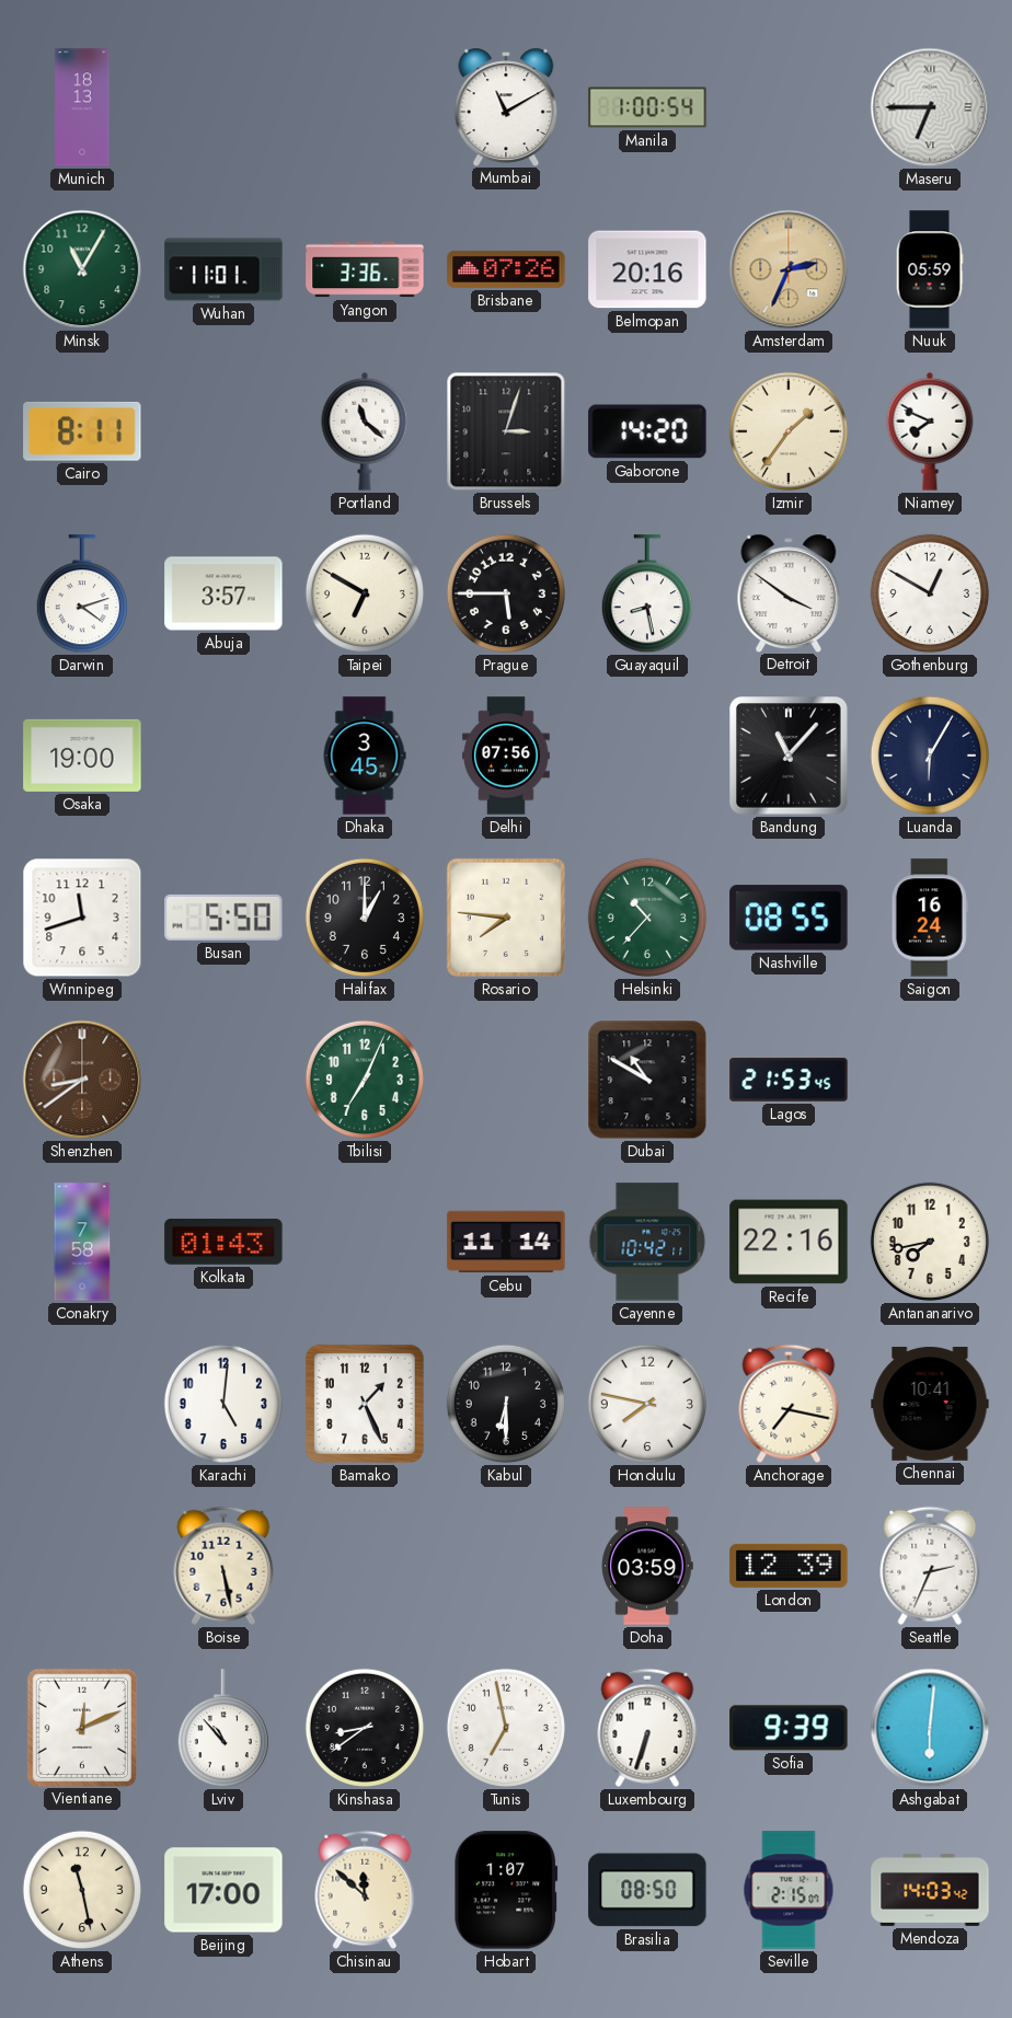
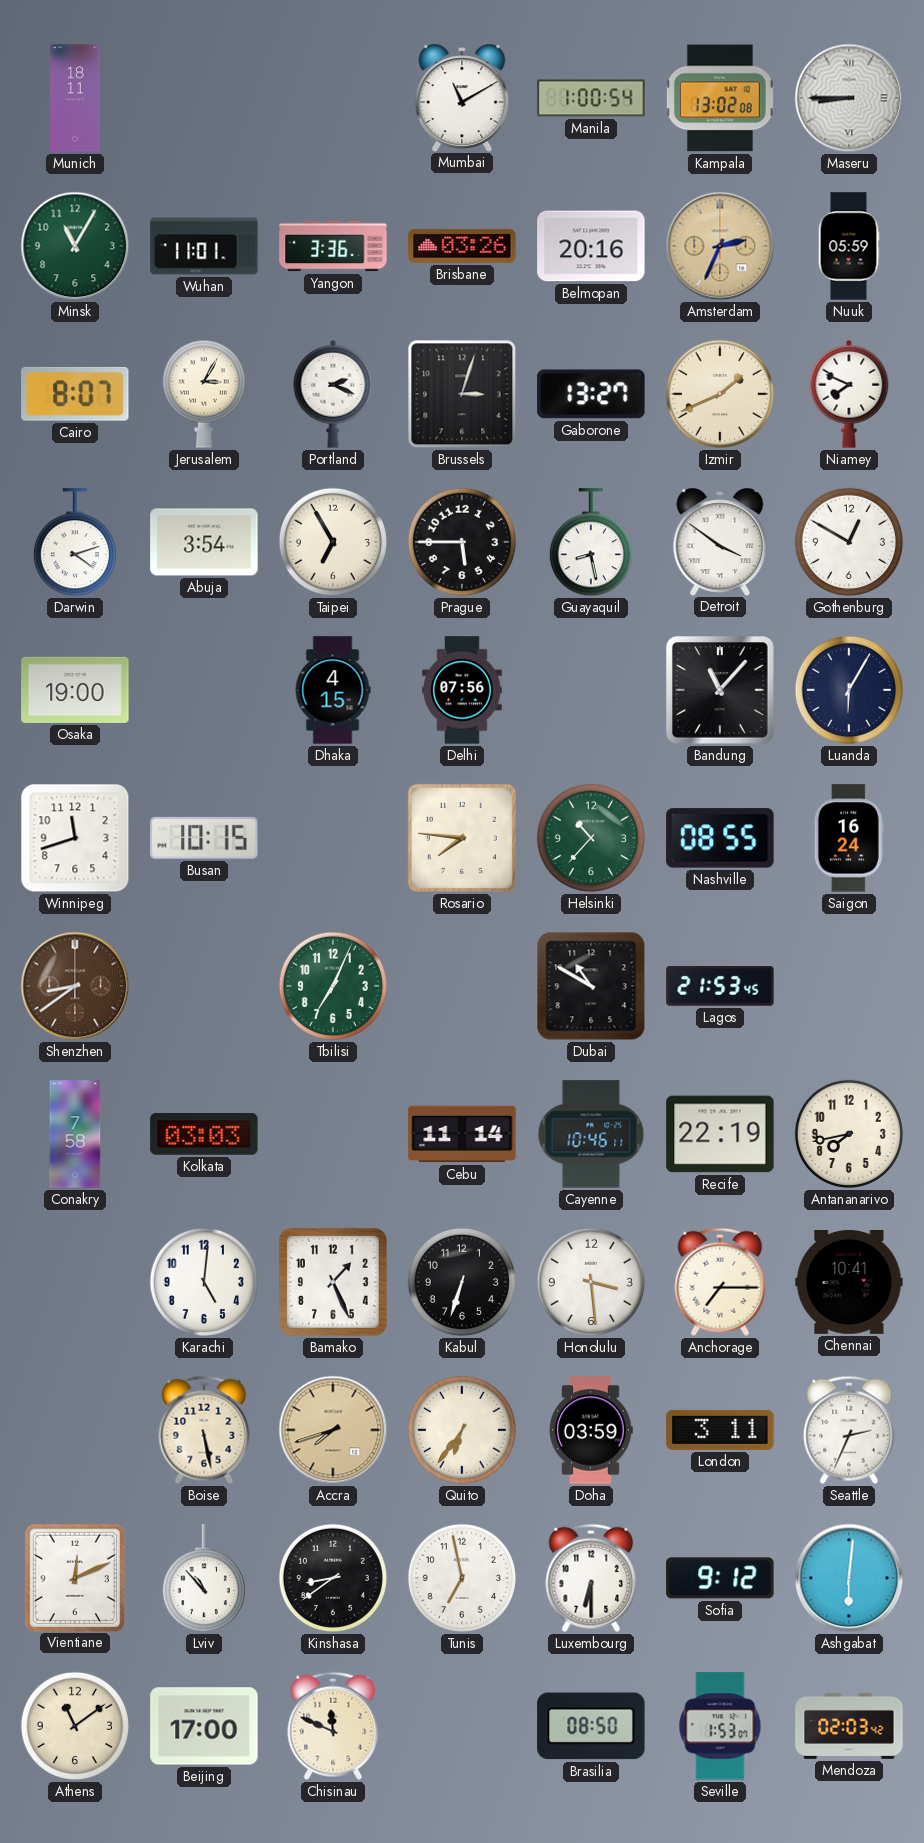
Munich: 18:13 -> 18:11 (75, 98)
Kampala: none -> 13:02 (721, 98)
Maseru: 6:45 -> 8:45 (849, 98)
Brisbane: 07:26 -> 03:26 (462, 246)
Cairo: 8:11 -> 8:07 (75, 394)
Jerusalem: none -> 3:05 (204, 394)
Portland: 11:22 -> 2:19 (333, 394)
Gaborone: 14:20 -> 13:27 (591, 394)
Izmir: 1:36 -> 1:41 (720, 394)
Abuja: 3:57 -> 3:54 (204, 542)
Taipei: 6:50 -> 6:55 (333, 542)
Dhaka: 3:45 -> 4:15 (333, 690)
Busan: 5:50 -> 10:15 (204, 838)
Halifax: 1:00 -> none (365, 918)
Kolkata: 01:43 -> 03:03 (204, 1135)
Cayenne: 10:42 -> 10:46 (591, 1134)
Recife: 22:16 -> 22:19 (720, 1134)
Kabul: 6:30 -> 6:33 (462, 1282)
Honolulu: 7:47 -> 3:29 (591, 1282)
Anchorage: 7:17 -> 7:15 (720, 1282)
Accra: none -> 7:42 (333, 1430)
Quito: none -> 6:36 (462, 1430)
London: 12:39 -> 3:11 (720, 1430)
Luxembourg: 6:33 -> 6:30 (591, 1578)
Sofia: 9:39 -> 9:12 (720, 1578)
Athens: 11:28 -> 11:09 (75, 1726)
Chisinau: 11:52 -> 11:49 (333, 1726)
Hobart: 1:07 -> none (506, 1890)
Seville: 2:15 -> 1:53 (720, 1726)
Mendoza: 14:03 -> 02:03 (849, 1726)
